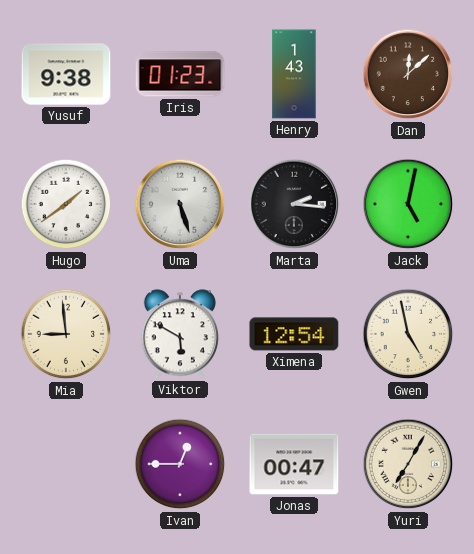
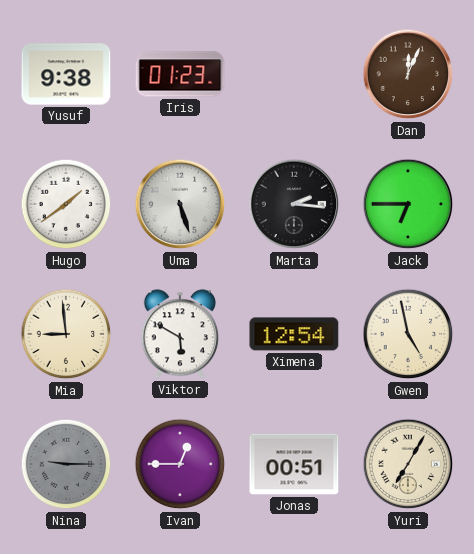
Henry: 1:43 -> none (294, 74)
Dan: 12:08 -> 12:04 (408, 74)
Jack: 5:02 -> 6:45 (408, 204)
Nina: none -> 9:15 (66, 464)
Jonas: 00:47 -> 00:51 (294, 464)
